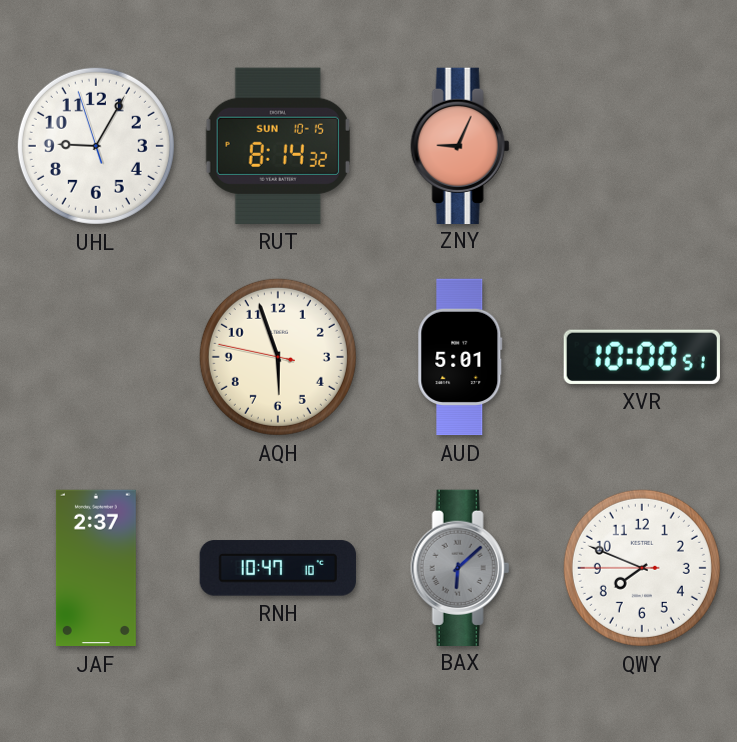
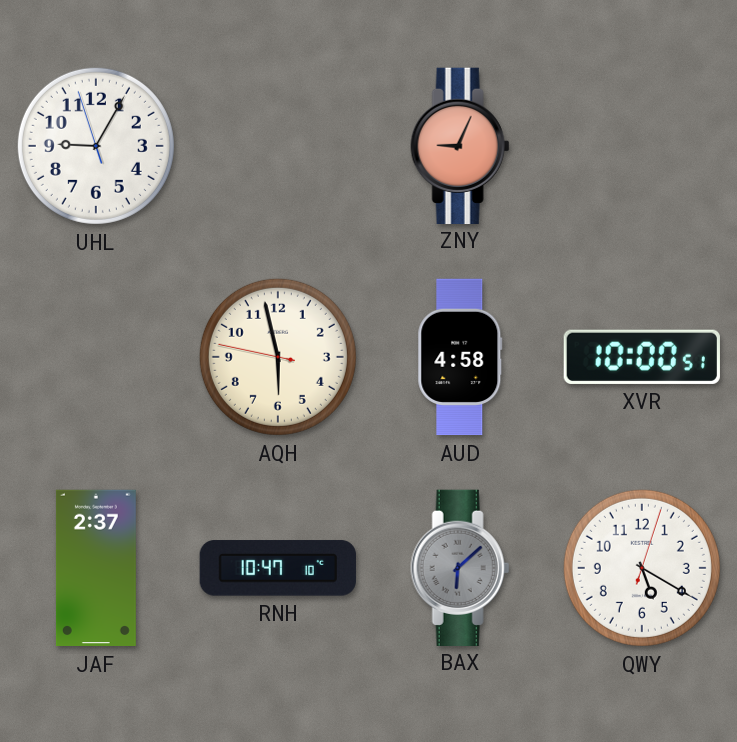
RUT: 8:14 -> none (278, 146)
AQH: 5:56 -> 5:57 (278, 357)
AUD: 5:01 -> 4:58 (460, 357)
QWY: 7:48 -> 5:20 (642, 568)
